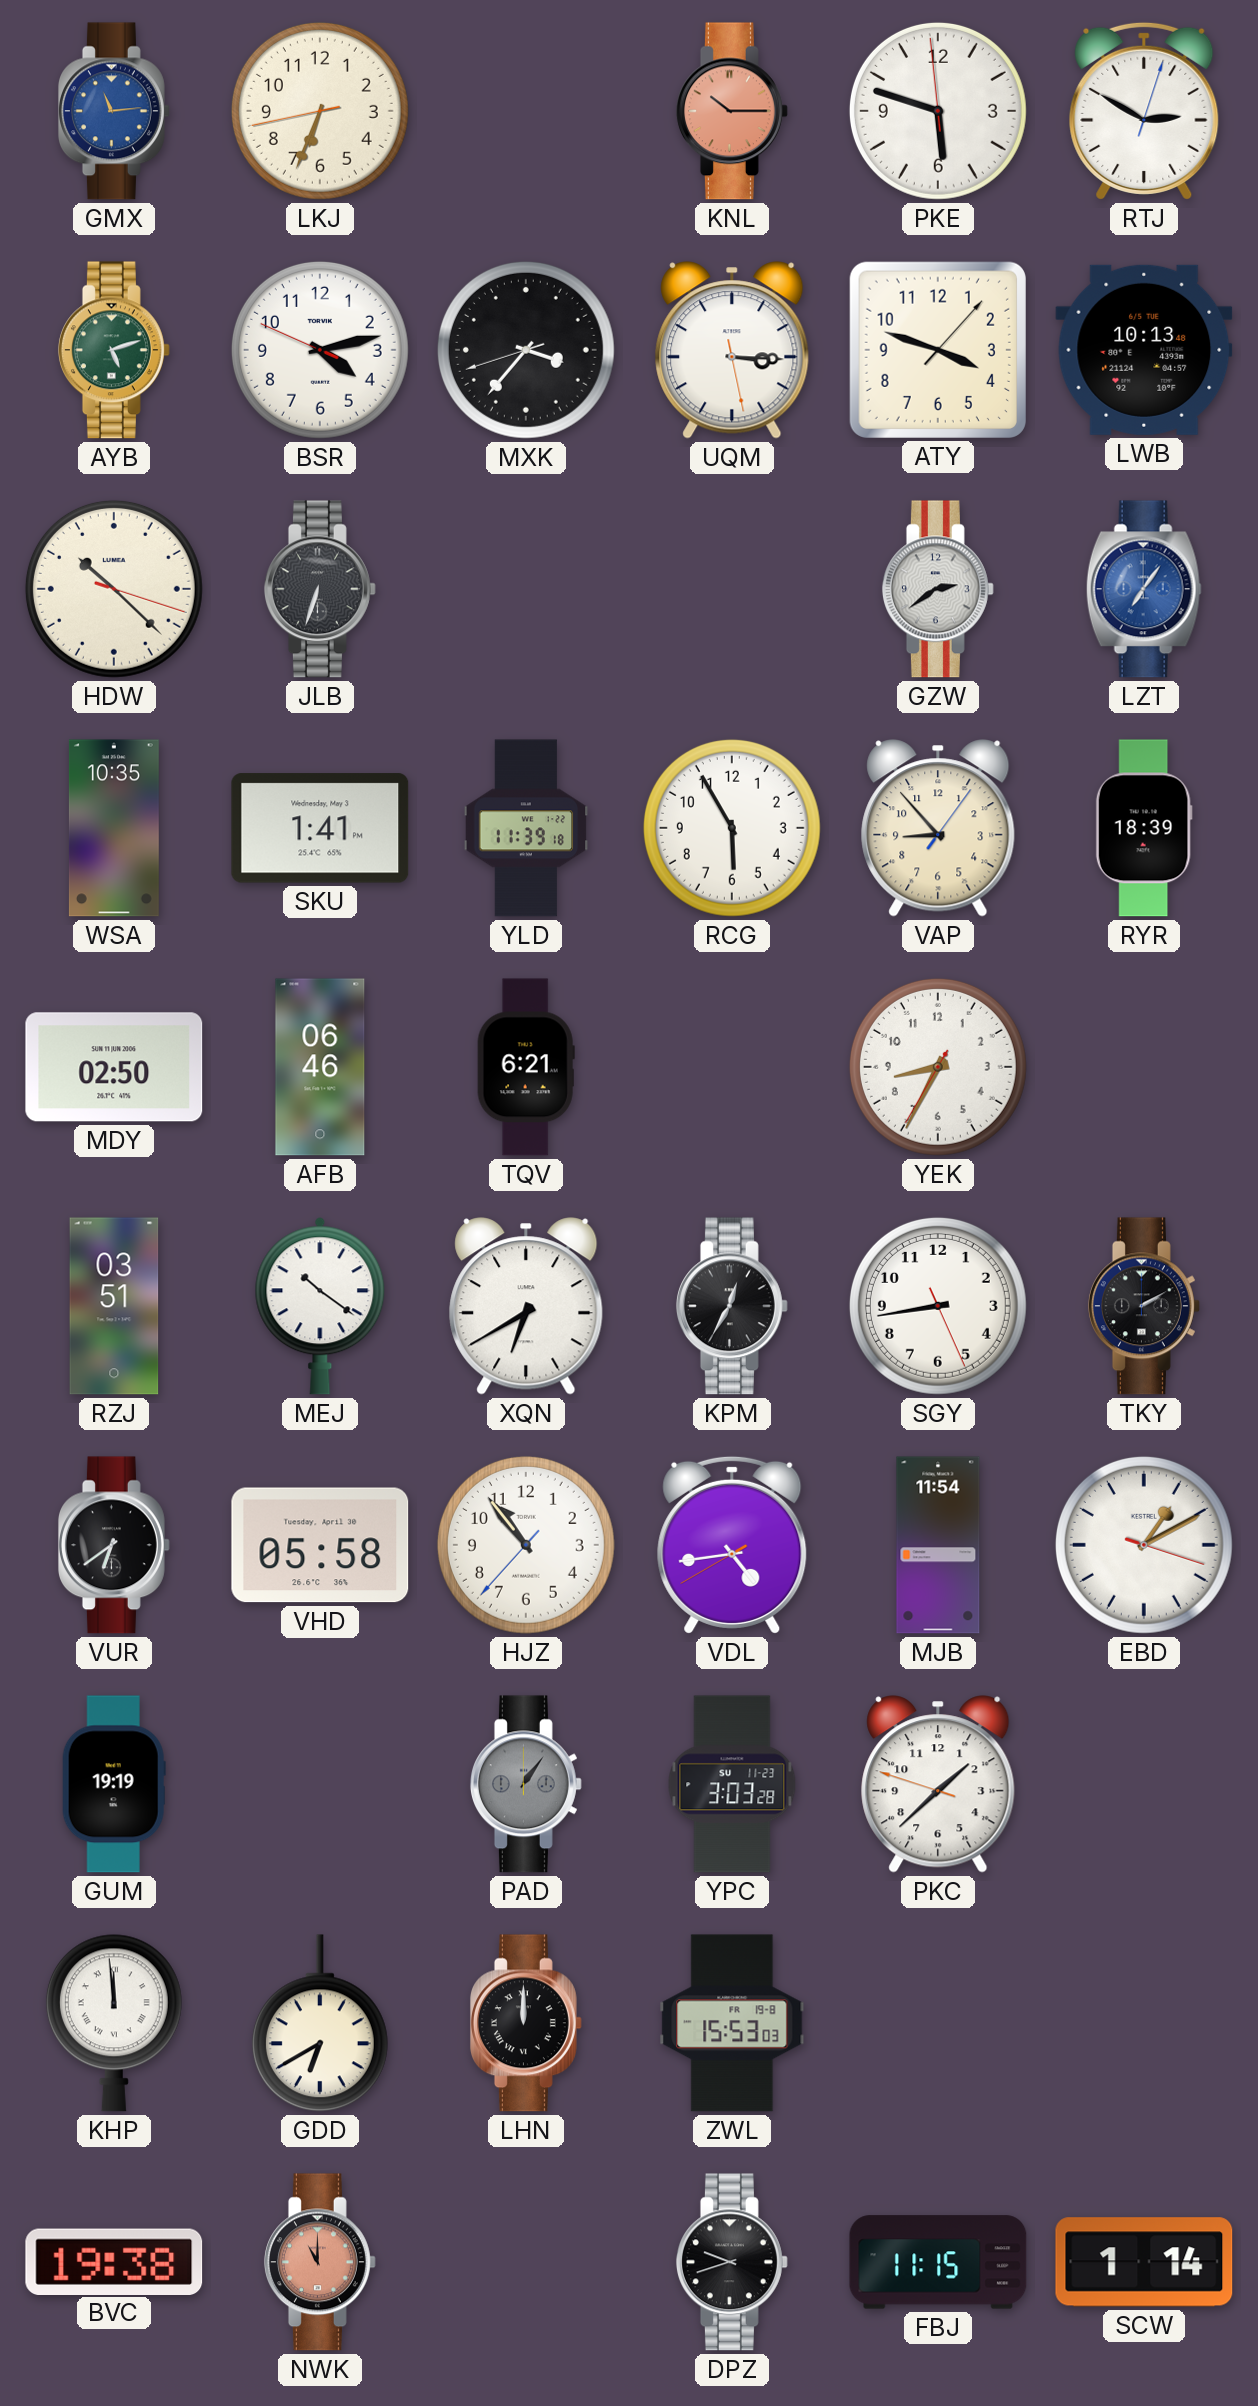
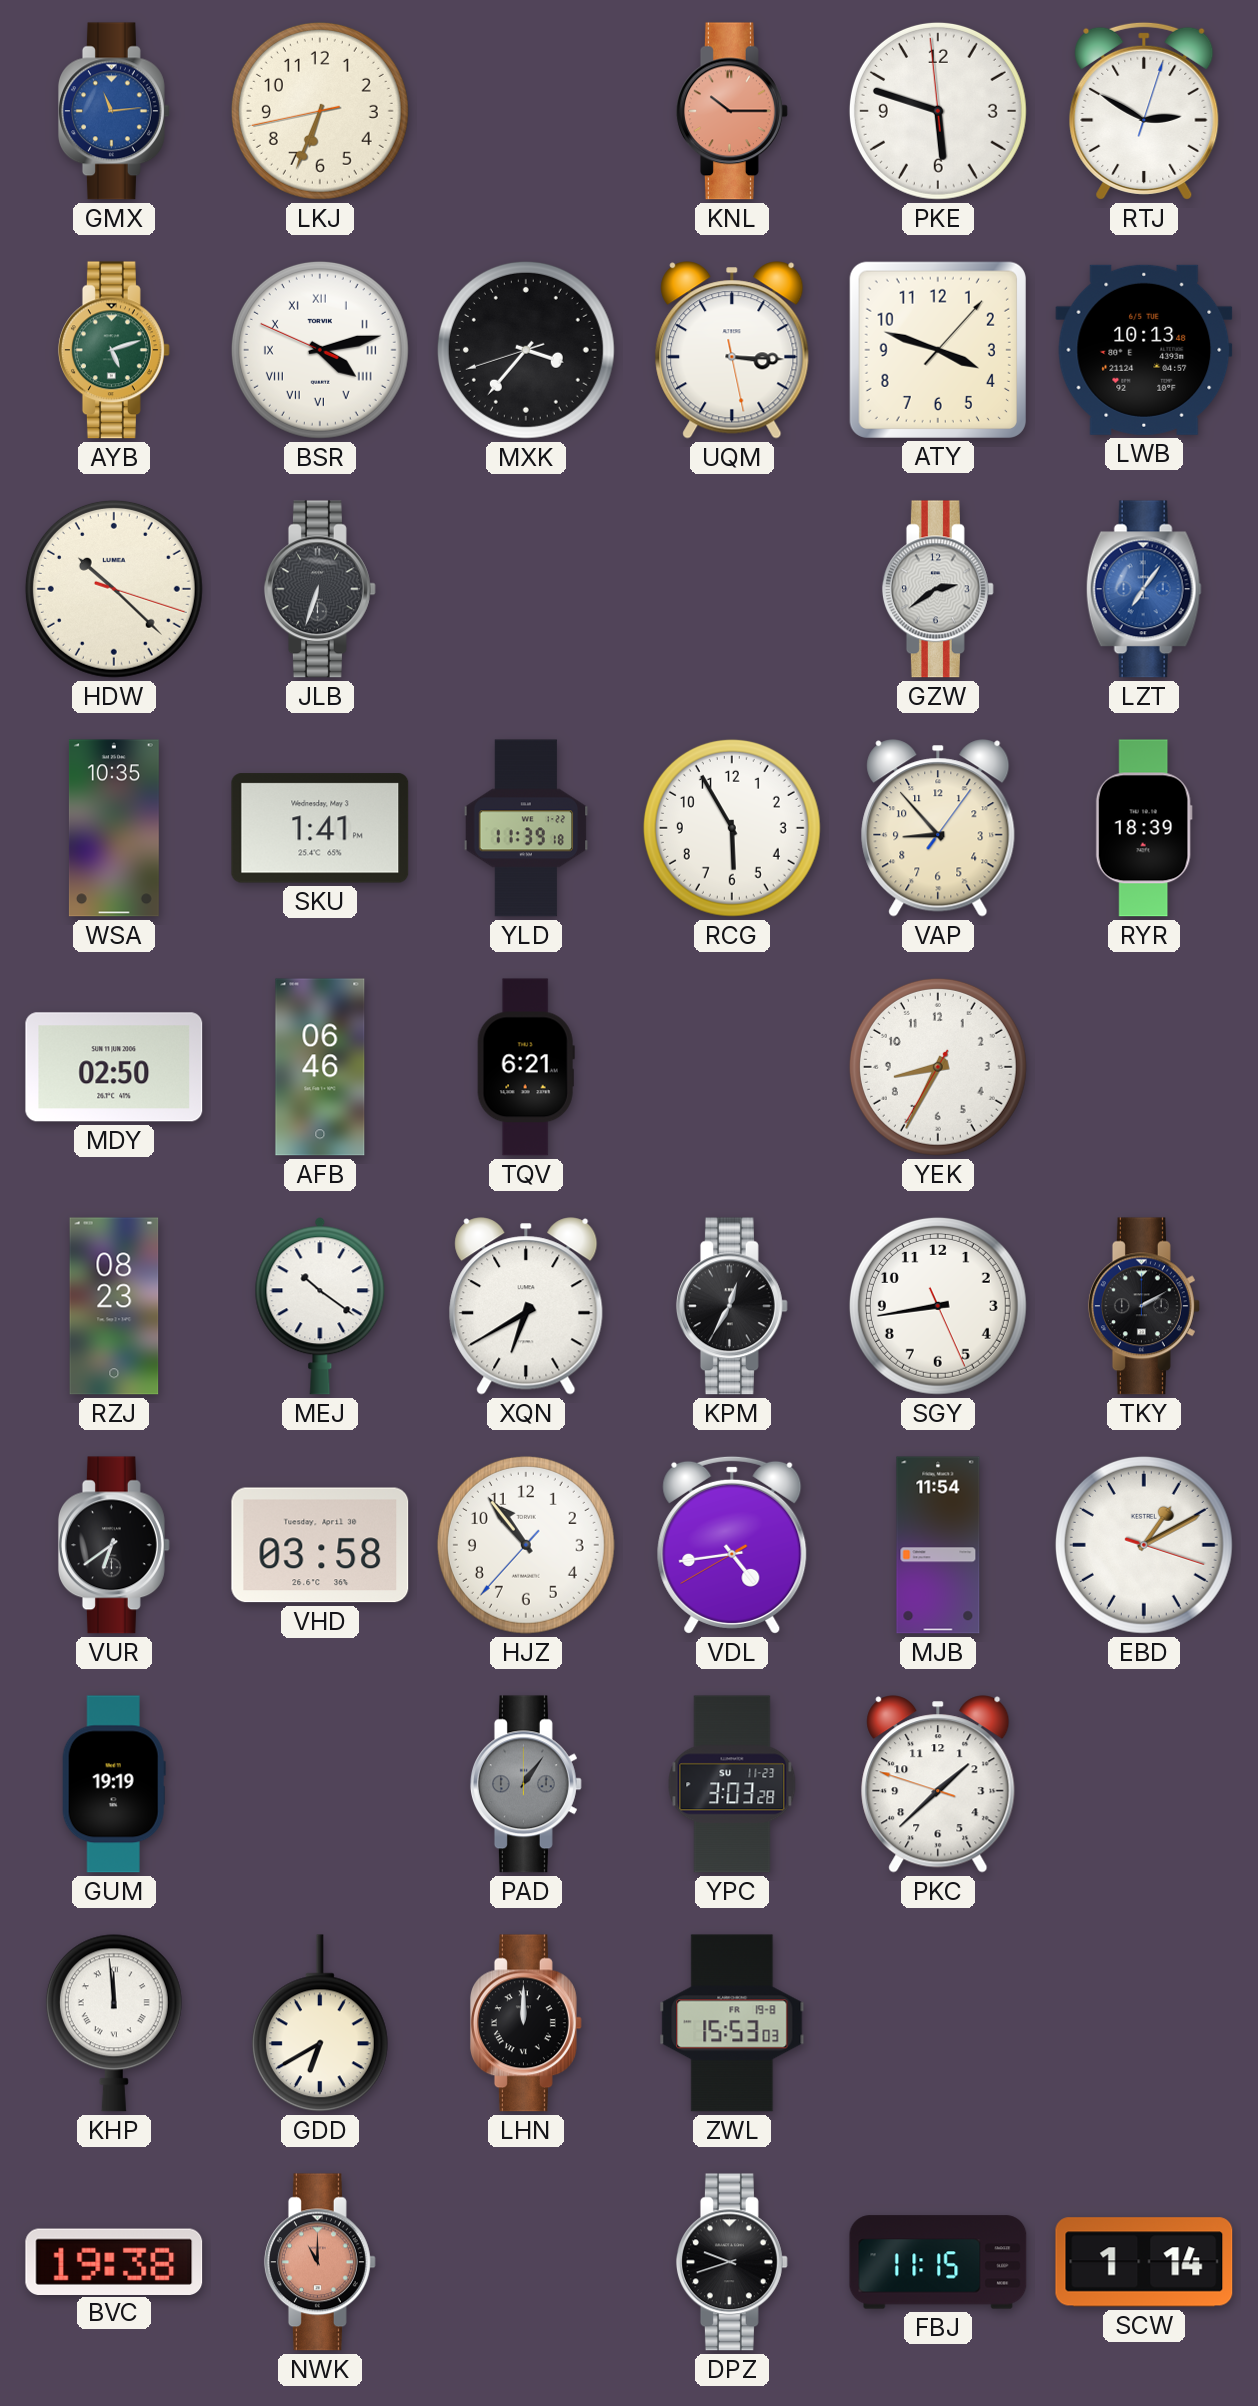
BSR numerals: Arabic -> Roman (320, 350)
RZJ: 03:51 -> 08:23 (114, 1306)
VHD: 05:58 -> 03:58 (320, 1545)
